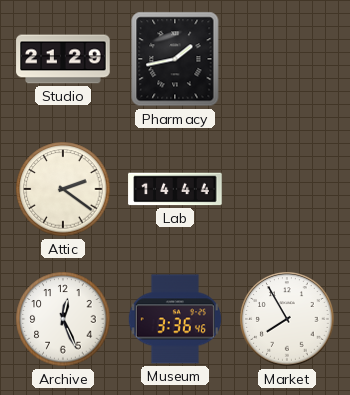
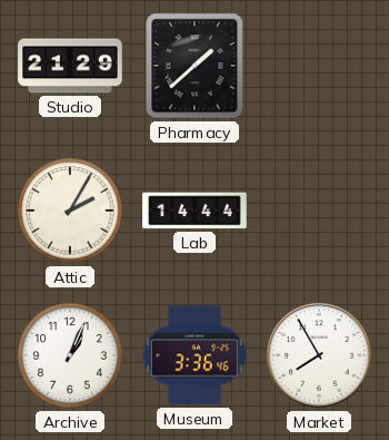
Pharmacy: 1:43 -> 1:38 (194, 66)
Attic: 2:21 -> 2:05 (70, 211)
Archive: 12:26 -> 1:04 (70, 355)
